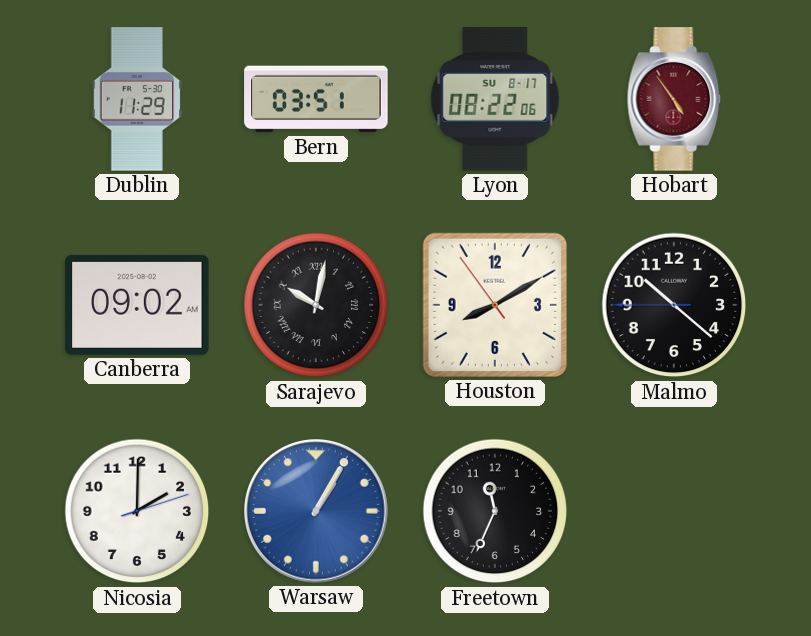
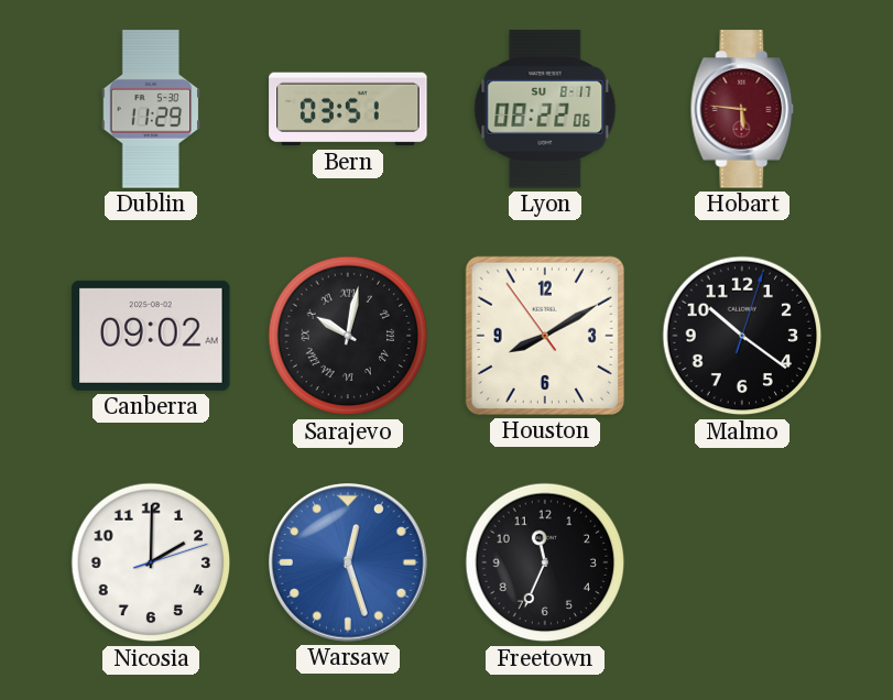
Hobart: 4:54 -> 5:46 (742, 109)
Malmo: 10:21:45 -> 10:21:03 (742, 336)
Warsaw: 1:05 -> 12:27 (349, 564)
